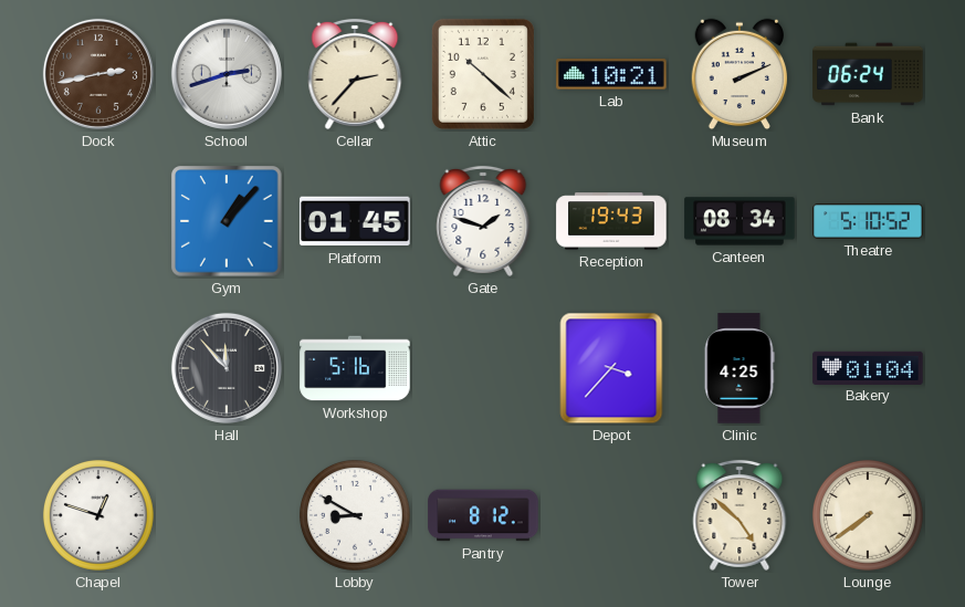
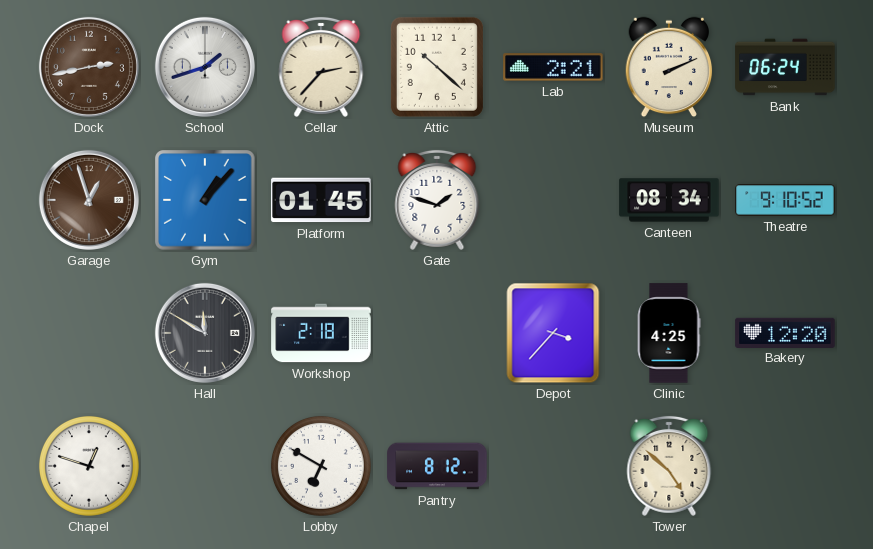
School: 2:42 -> 1:42 (205, 67)
Lab: 10:21 -> 2:21 (553, 67)
Garage: none -> 12:57 (89, 200)
Reception: 19:43 -> none (611, 221)
Theatre: 5:10 -> 9:10 (785, 200)
Hall: 11:53 -> 11:50 (205, 333)
Workshop: 5:16 -> 2:18 (321, 333)
Bakery: 01:04 -> 12:20 (785, 332)
Lobby: 8:50 -> 6:50 (321, 466)
Lounge: 7:39 -> none (868, 515)
